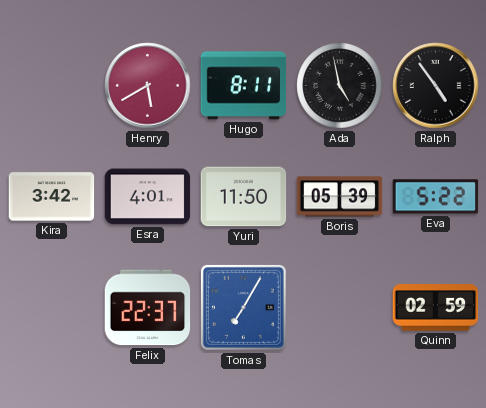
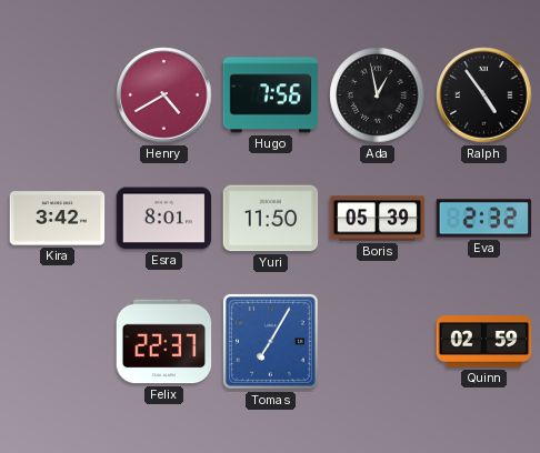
Henry: 5:40 -> 4:40 (164, 95)
Hugo: 8:11 -> 7:56 (271, 95)
Ada: 4:58 -> 12:58 (378, 95)
Esra: 4:01 -> 8:01 (164, 219)
Eva: 5:22 -> 2:32 (484, 219)
